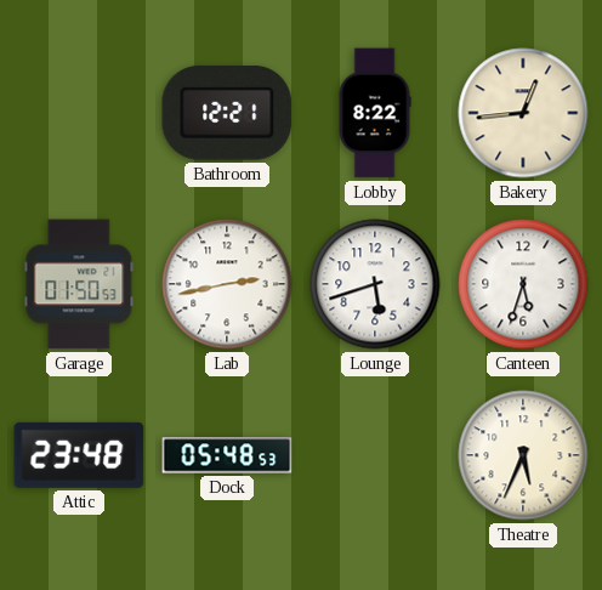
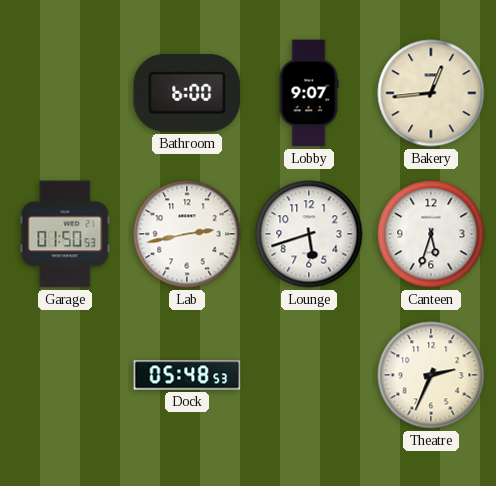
Bathroom: 12:21 -> 6:00 (187, 94)
Lobby: 8:22 -> 9:07 (309, 93)
Attic: 23:48 -> none (79, 455)
Theatre: 5:34 -> 2:34 (431, 375)
